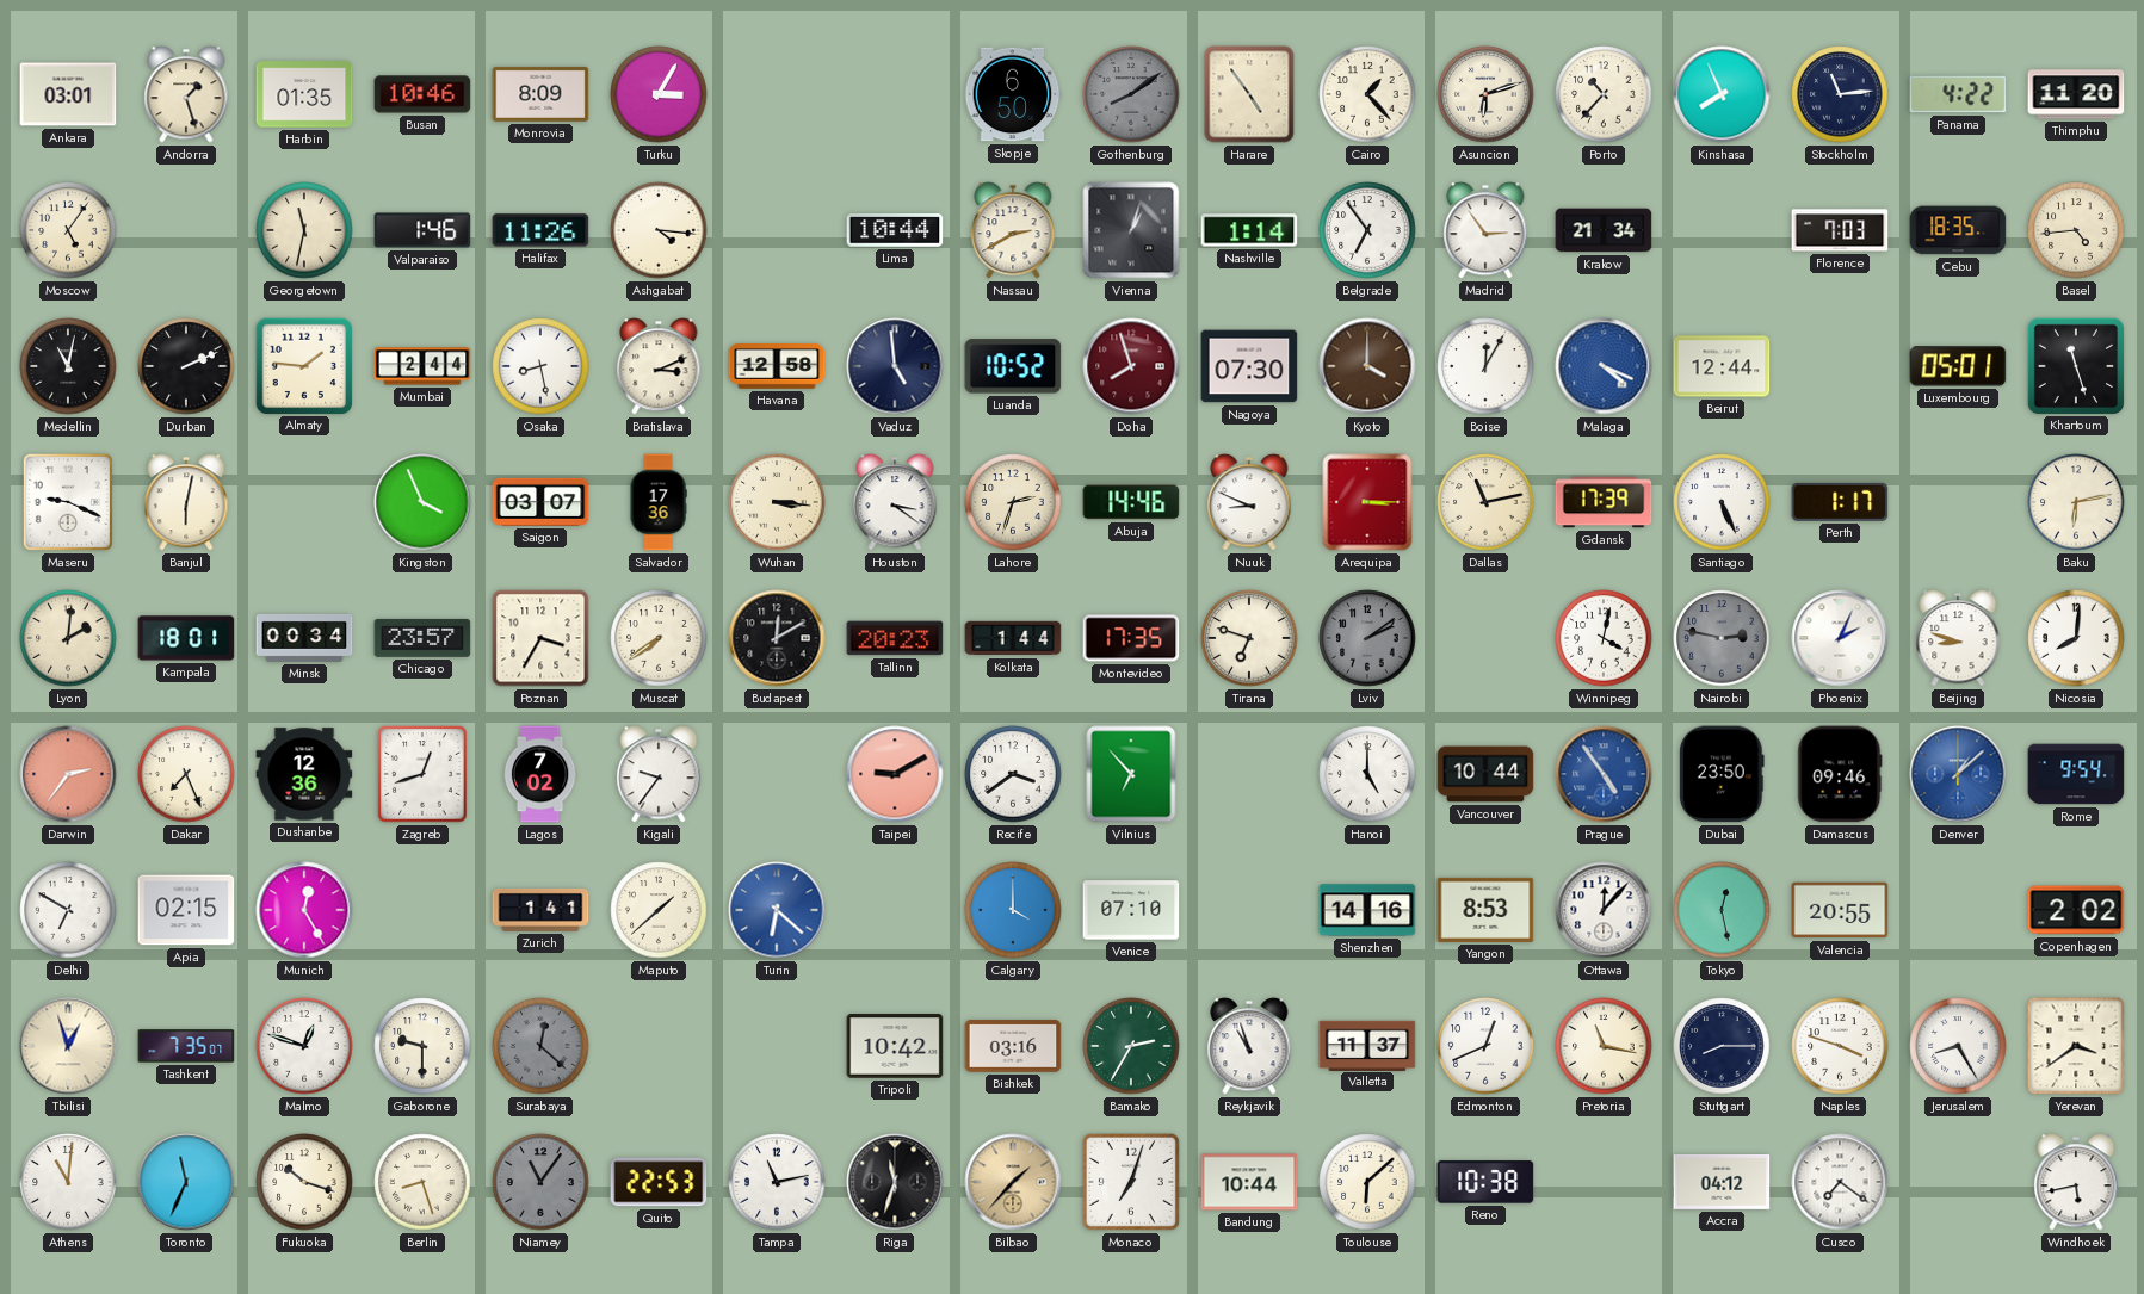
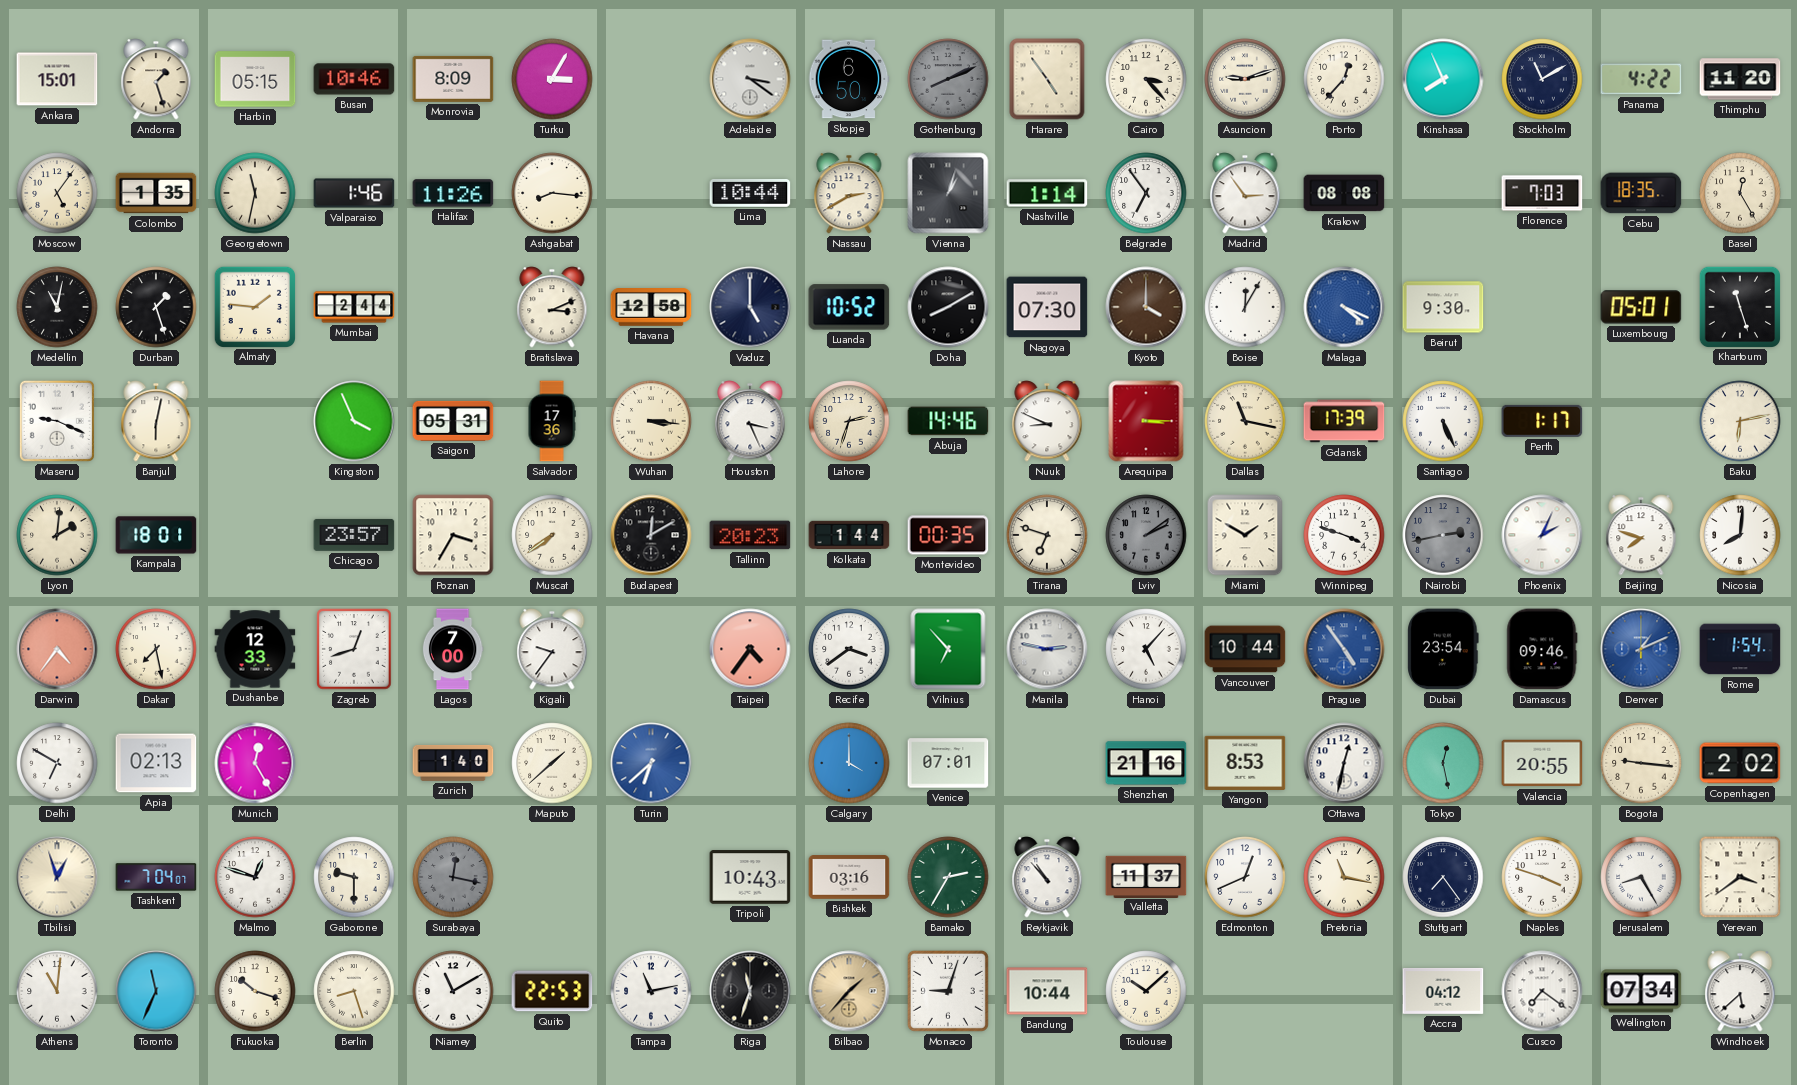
Ankara: 03:01 -> 15:01 (57, 79)
Harbin: 01:35 -> 05:15 (255, 79)
Adelaide: none -> 3:21 (750, 79)
Gothenburg: 8:09 -> 8:11 (948, 79)
Cairo: 1:23 -> 3:23 (1146, 79)
Asuncion: 6:12 -> 9:12 (1245, 79)
Porto: 10:37 -> 12:37 (1344, 79)
Stockholm: 11:14 -> 11:10 (1542, 79)
Colombo: none -> 1:35 (156, 193)
Ashgabat: 4:16 -> 8:16 (552, 193)
Krakow: 21:34 -> 08:08 (1344, 193)
Basel: 4:44 -> 12:25 (1740, 193)
Durban: 2:11 -> 1:27 (156, 307)
Osaka: 8:28 -> none (540, 366)
Vaduz: 4:59 -> 5:00 (750, 307)
Doha: 7:57 -> 8:10 (948, 307)
Doha dial: burgundy -> black (948, 307)
Beirut: 12:44 -> 9:30 (1443, 307)
Saigon: 03:07 -> 05:31 (453, 421)
Houston: 3:21 -> 3:26 (750, 421)
Dallas: 11:13 -> 11:17 (1245, 421)
Minsk: 00:34 -> none (304, 638)
Montevideo: 17:35 -> 00:35 (948, 535)
Miami: none -> 1:50 (1245, 535)
Winnipeg: 4:02 -> 3:48 (1344, 535)
Nairobi: 2:47 -> 2:43 (1443, 535)
Beijing: 8:48 -> 7:48 (1641, 535)
Darwin: 2:36 -> 4:36 (57, 649)
Dakar: 7:26 -> 7:28 (156, 649)
Dushanbe: 12:36 -> 12:33 (255, 649)
Lagos: 7:02 -> 7:00 (453, 649)
Taipei: 9:10 -> 4:36 (750, 649)
Manila: none -> 2:47 (1047, 649)
Hanoi: 5:00 -> 5:07 (1146, 649)
Dubai: 23:50 -> 23:54 (1443, 649)
Denver: 1:08 -> 1:11 (1641, 649)
Rome: 9:54 -> 1:54 (1740, 649)
Apia: 02:15 -> 02:13 (156, 763)
Zurich: 1:41 -> 1:40 (453, 763)
Turin: 6:22 -> 6:38 (651, 763)
Venice: 07:10 -> 07:01 (948, 763)
Shenzhen: 14:16 -> 21:16 (1146, 763)
Ottawa: 12:07 -> 12:32 (1344, 763)
Bogota: none -> 9:16 (1641, 763)
Tashkent: 7:35 -> 7:04 (156, 877)
Surabaya: 12:22 -> 12:17 (453, 877)
Tripoli: 10:42 -> 10:43 (750, 877)
Reykjavik: 10:57 -> 10:53 (1047, 877)
Stuttgart: 8:15 -> 7:24 (1443, 877)
Niamey: 11:06 -> 11:10 (453, 991)
Niamey dial: grey -> white (453, 991)
Monaco: 7:03 -> 9:03 (948, 991)
Toulouse: 6:08 -> 10:08 (1146, 991)
Reno: 10:38 -> none (1485, 1182)
Wellington: none -> 07:34 (1641, 991)
Windhoek: 5:43 -> 5:38 (1740, 991)
